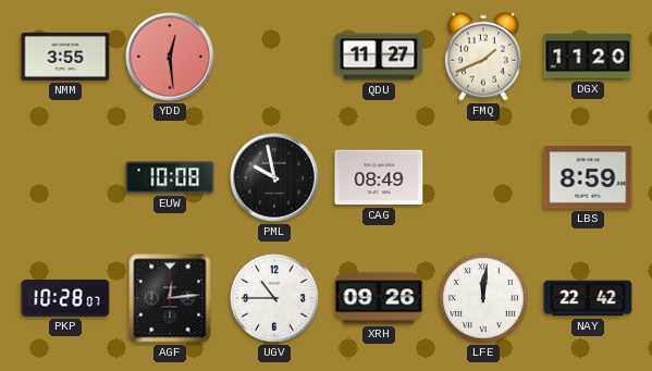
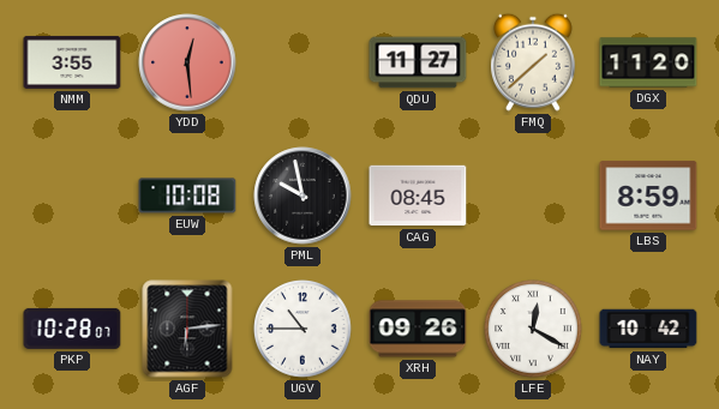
FMQ: 1:41 -> 1:38 (533, 62)
CAG: 08:49 -> 08:45 (418, 196)
AGF: 12:14 -> 6:14 (187, 329)
LFE: 12:01 -> 12:20 (534, 330)
NAY: 22:42 -> 10:42 (648, 329)
